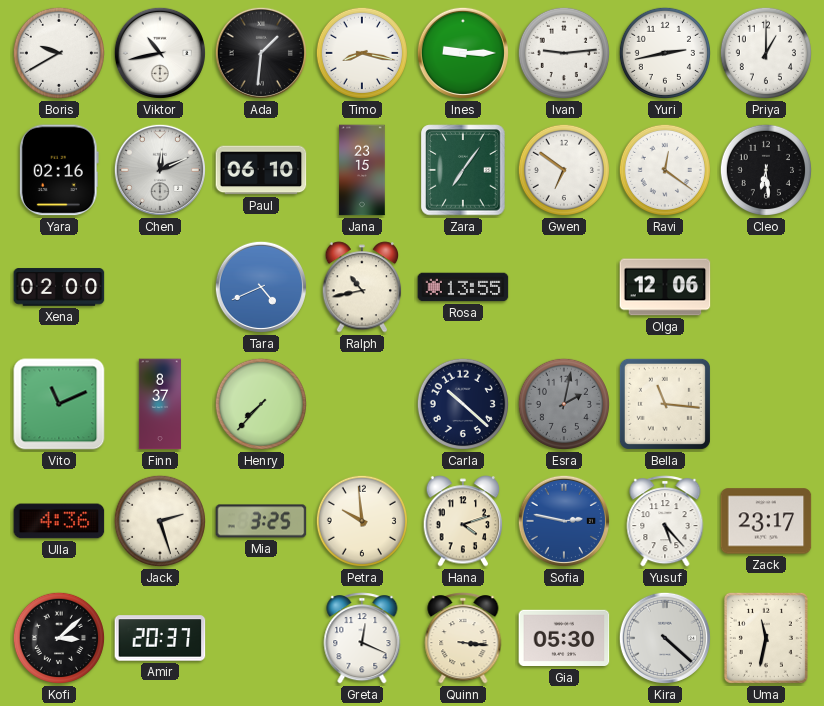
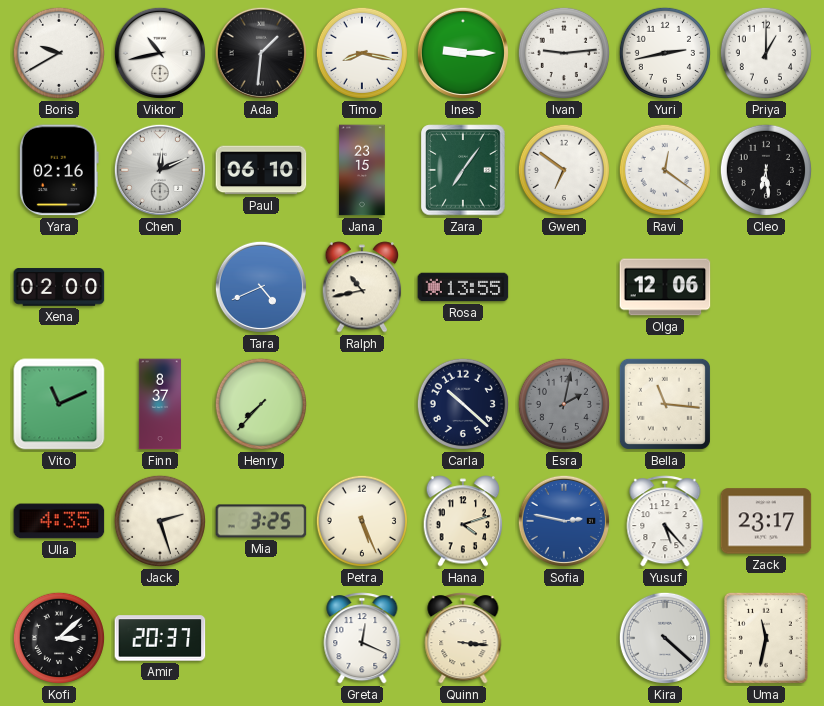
Ulla: 4:36 -> 4:35 (59, 521)
Petra: 9:59 -> 5:26 (362, 521)
Gia: 05:30 -> none (564, 638)
